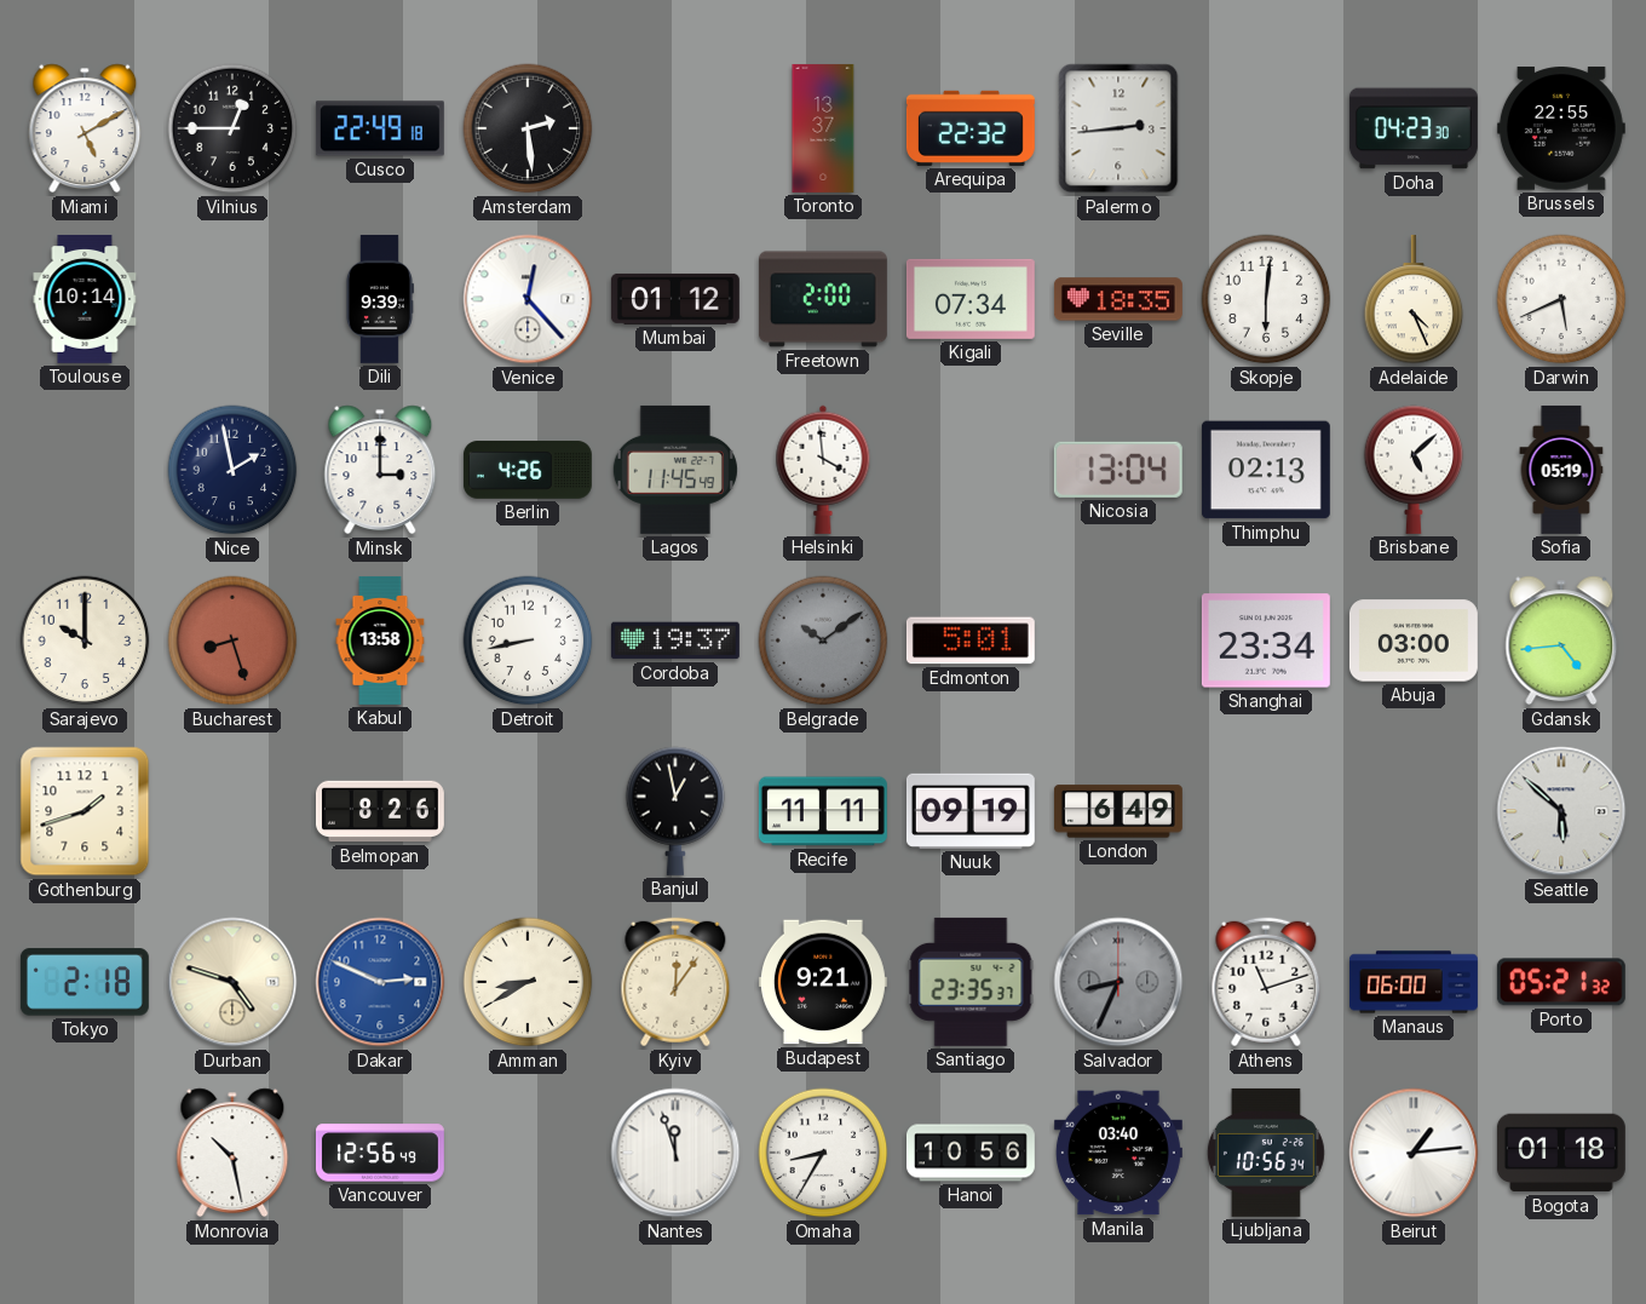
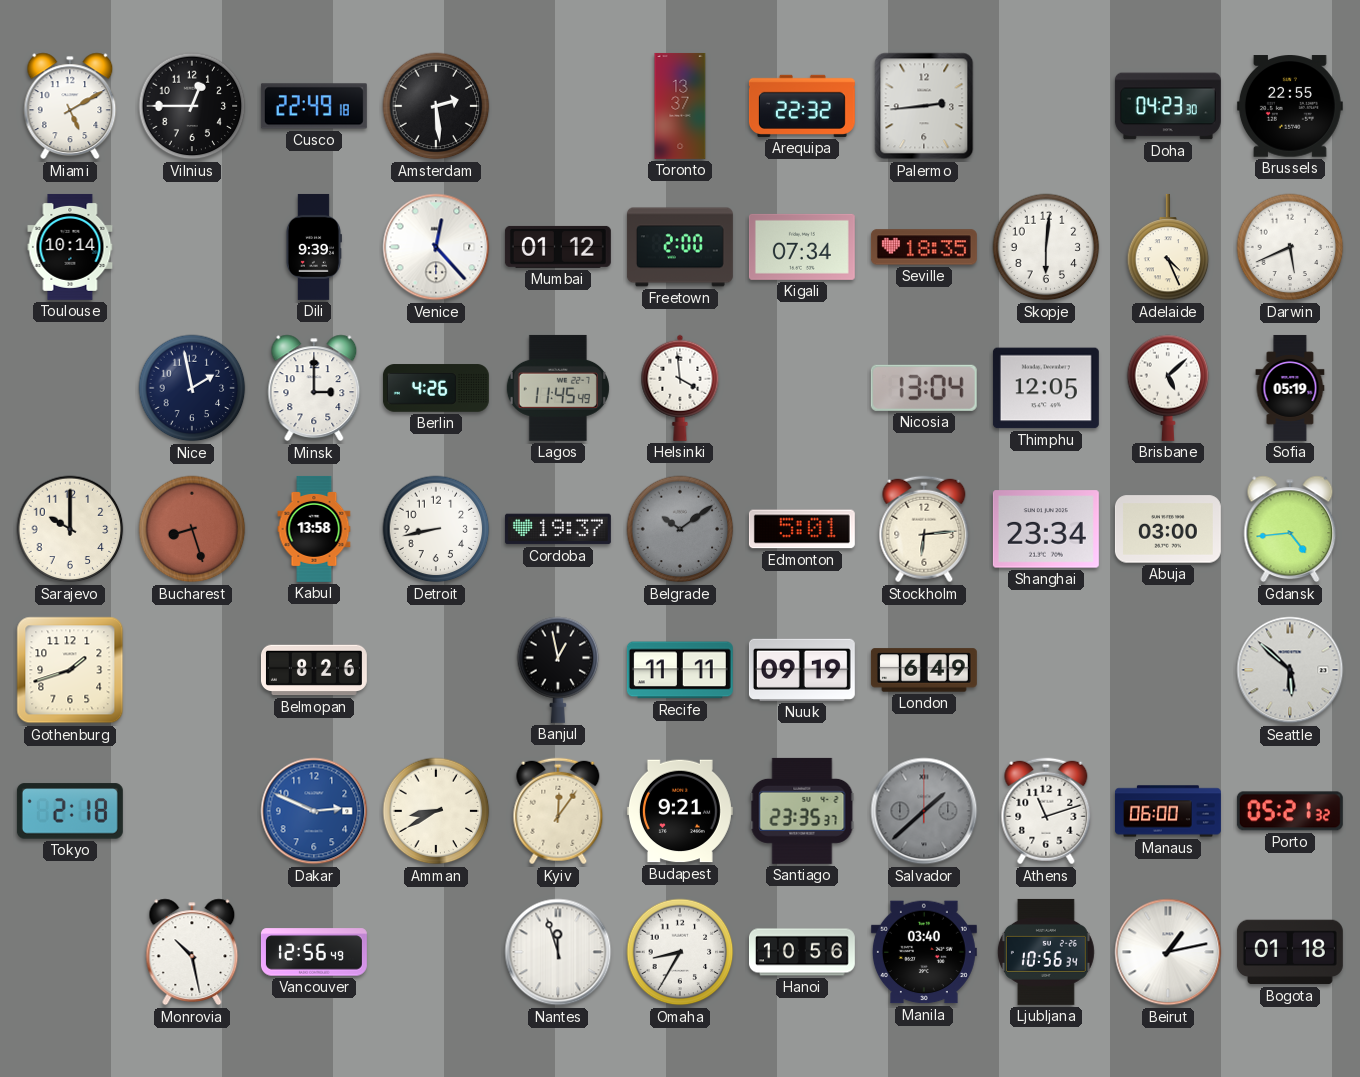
Thimphu: 02:13 -> 12:05 (1046, 388)
Stockholm: none -> 6:14 (924, 529)
Durban: 4:48 -> none (232, 982)
Salvador: 8:34 -> 1:38 (924, 811)
Beirut: 1:14 -> 1:13 (1168, 952)
